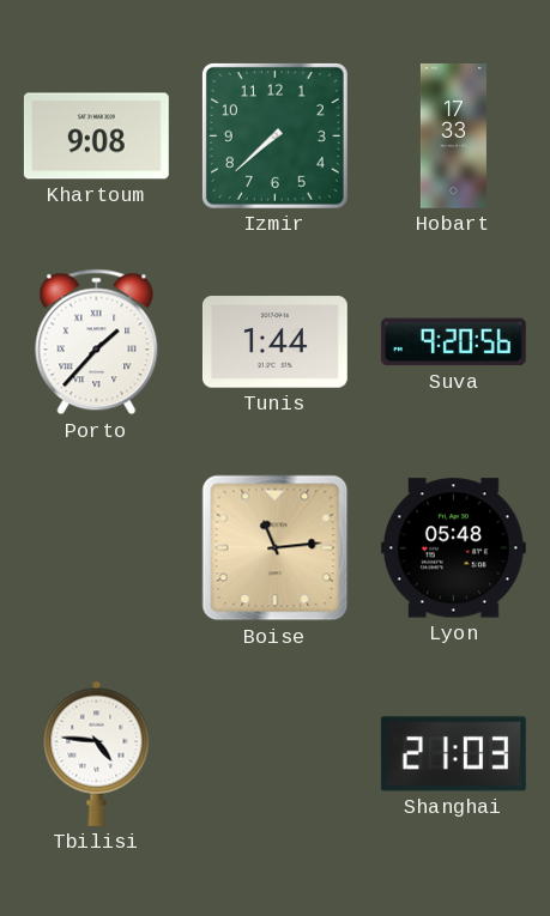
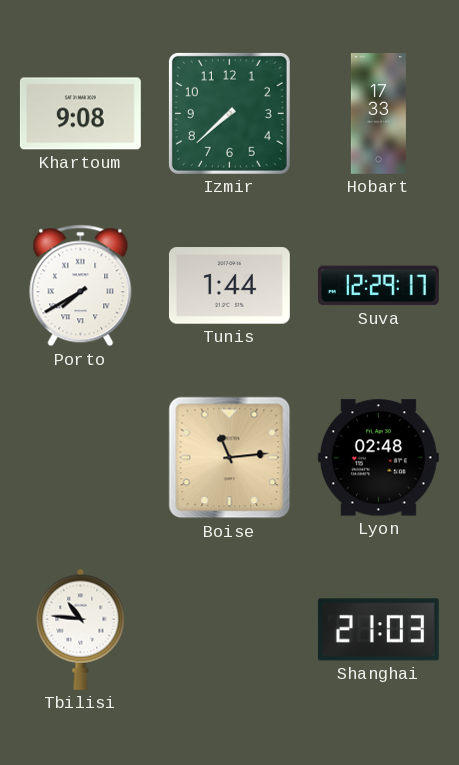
Porto: 1:37 -> 7:40 (81, 286)
Suva: 9:20 -> 12:29 (378, 286)
Lyon: 05:48 -> 02:48 (378, 458)
Tbilisi: 4:46 -> 10:46 (81, 629)
